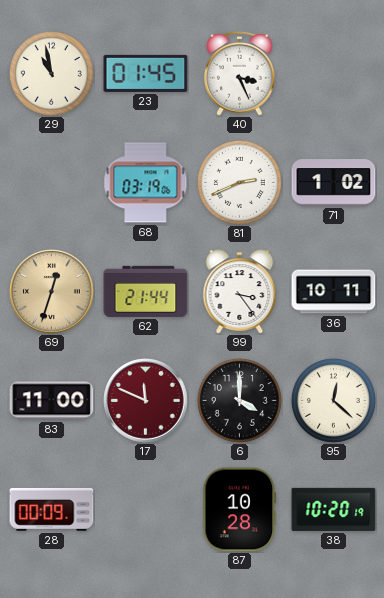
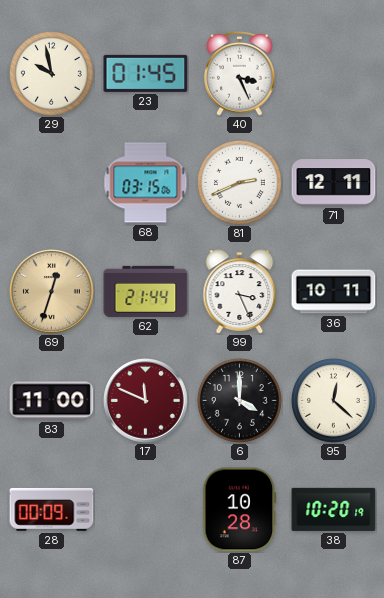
29: 10:58 -> 9:58 (51, 73)
68: 03:19 -> 03:15 (146, 183)
71: 1:02 -> 12:11 (334, 183)
99: 3:24 -> 3:26 (240, 292)
